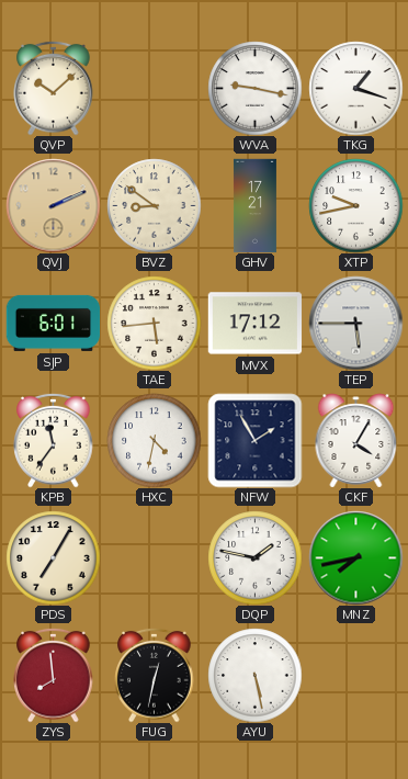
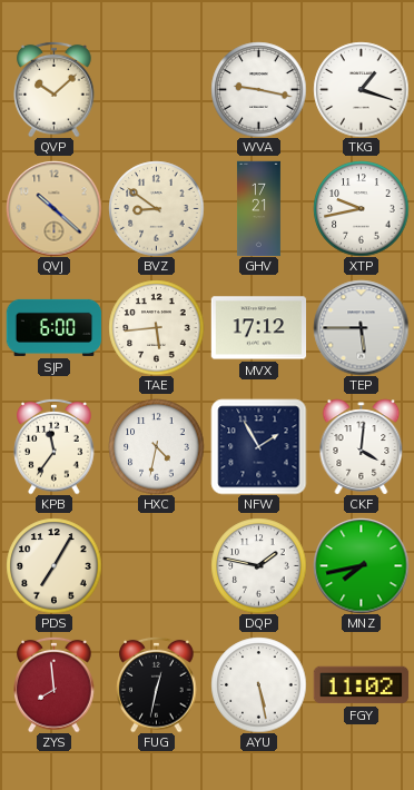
QVJ: 2:11 -> 10:22 (53, 208)
SJP: 6:01 -> 6:00 (53, 327)
CKF: 4:05 -> 4:01 (362, 446)
FGY: none -> 11:02 (361, 685)
